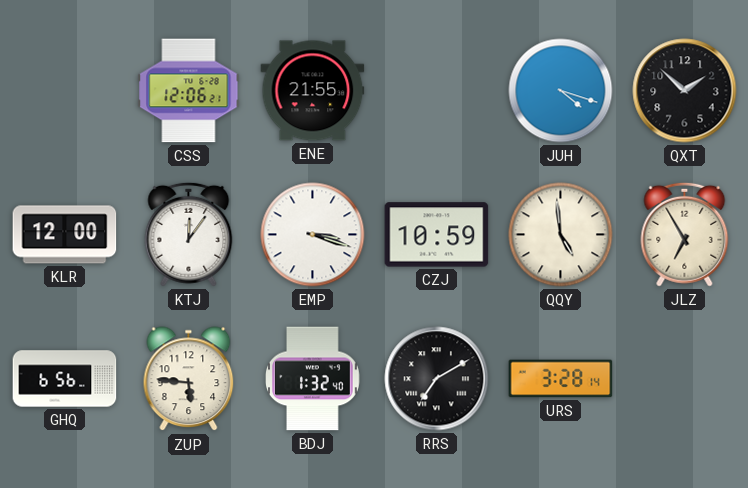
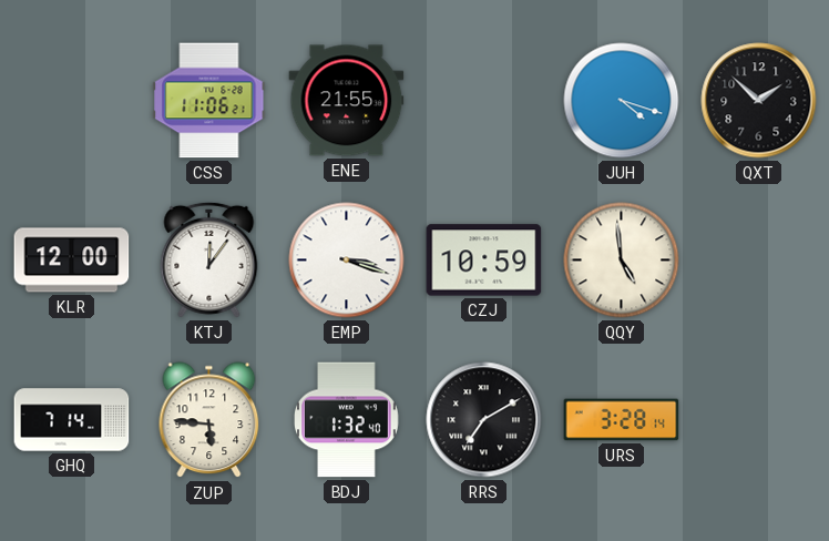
CSS: 12:06 -> 11:06 (209, 101)
JLZ: 6:55 -> none (685, 234)
GHQ: 6:56 -> 7:14 (72, 420)
